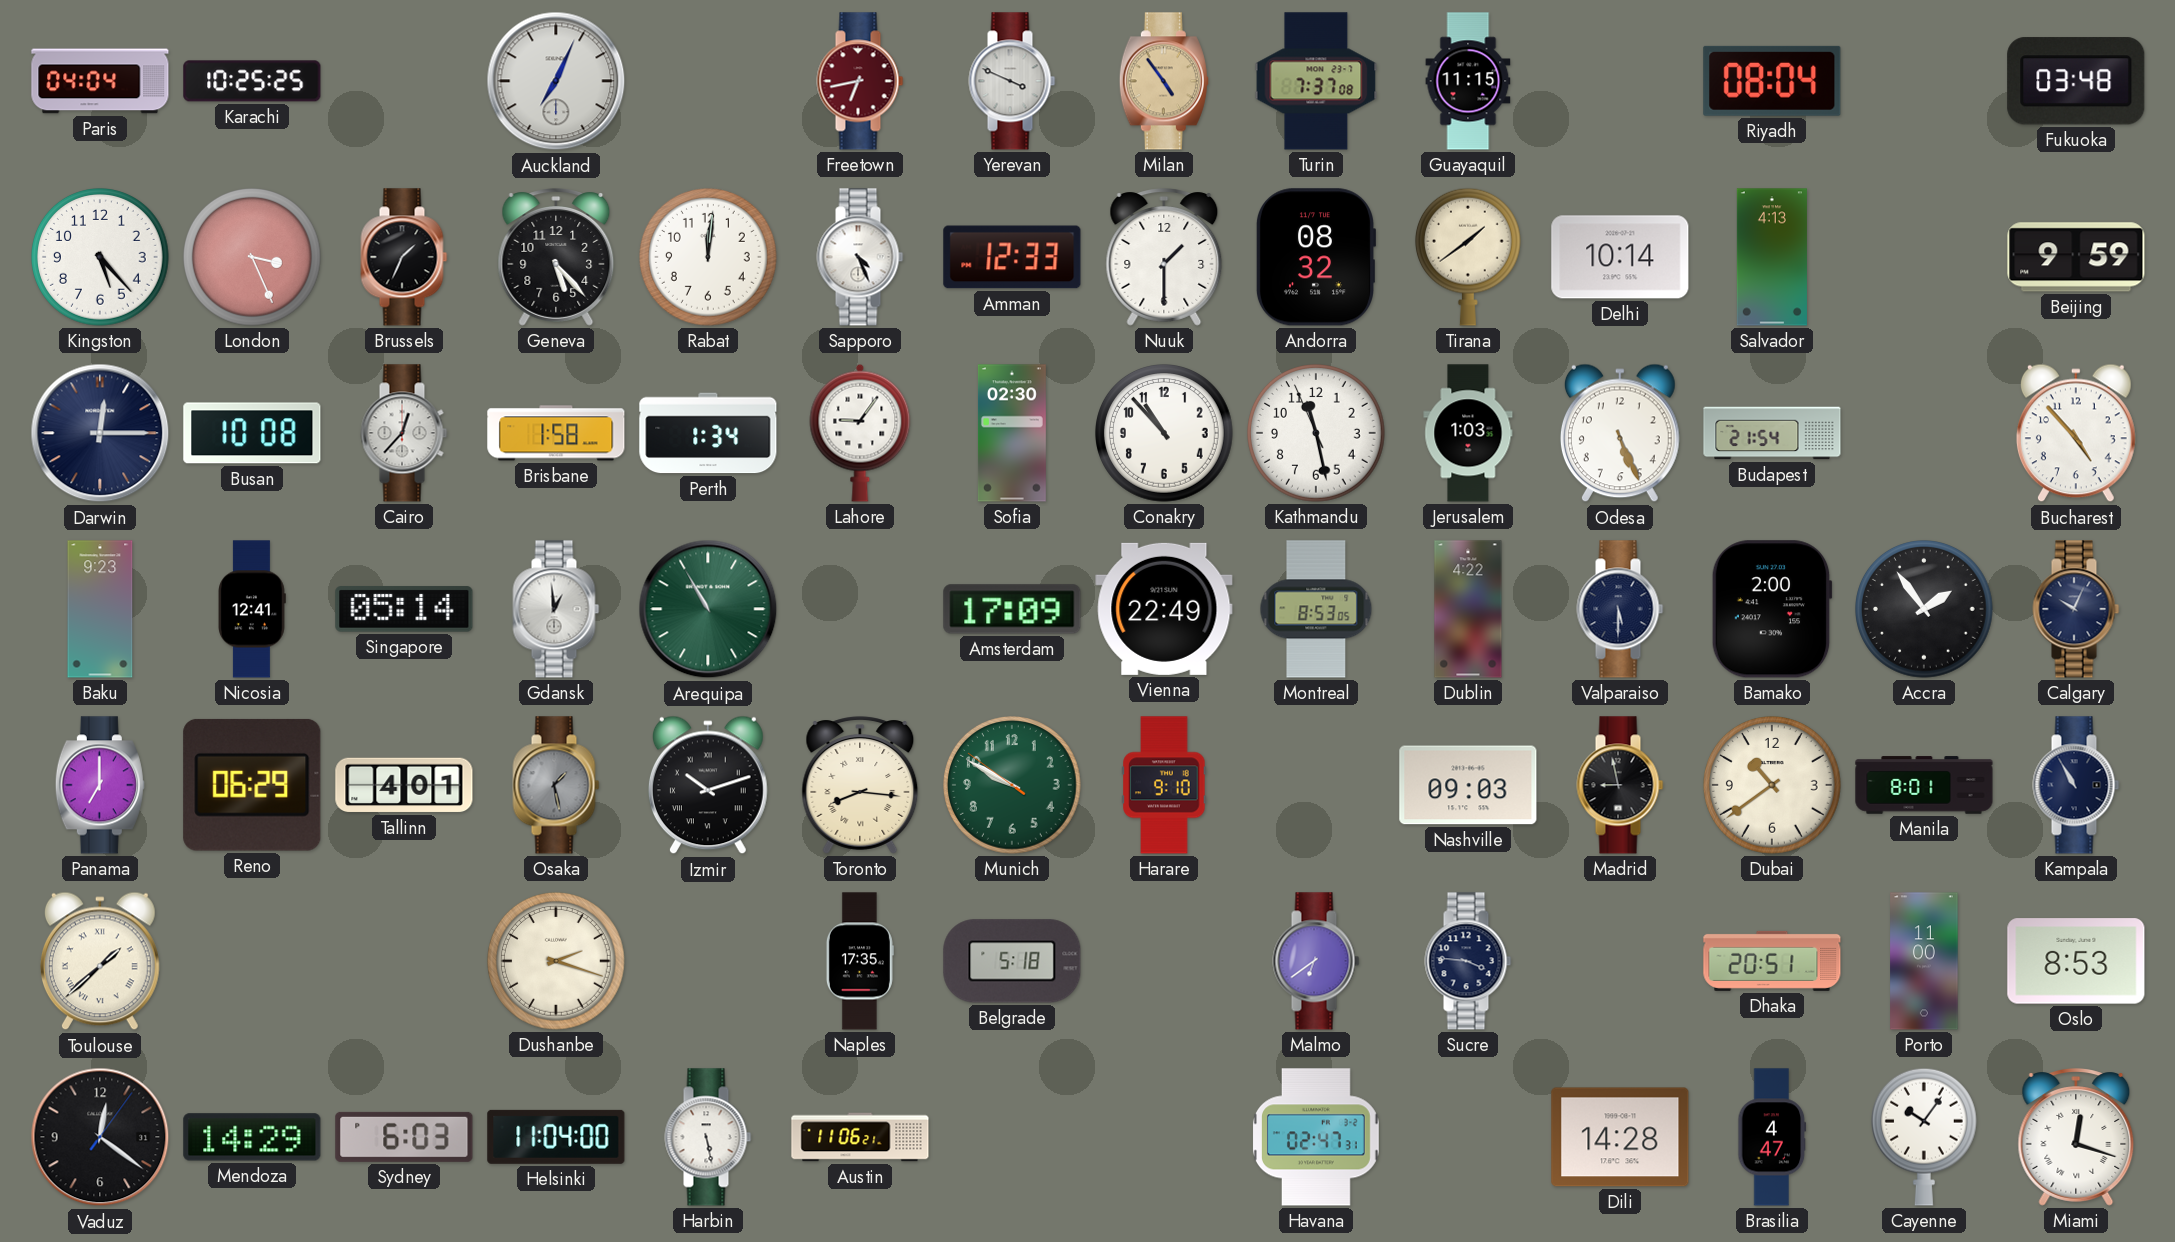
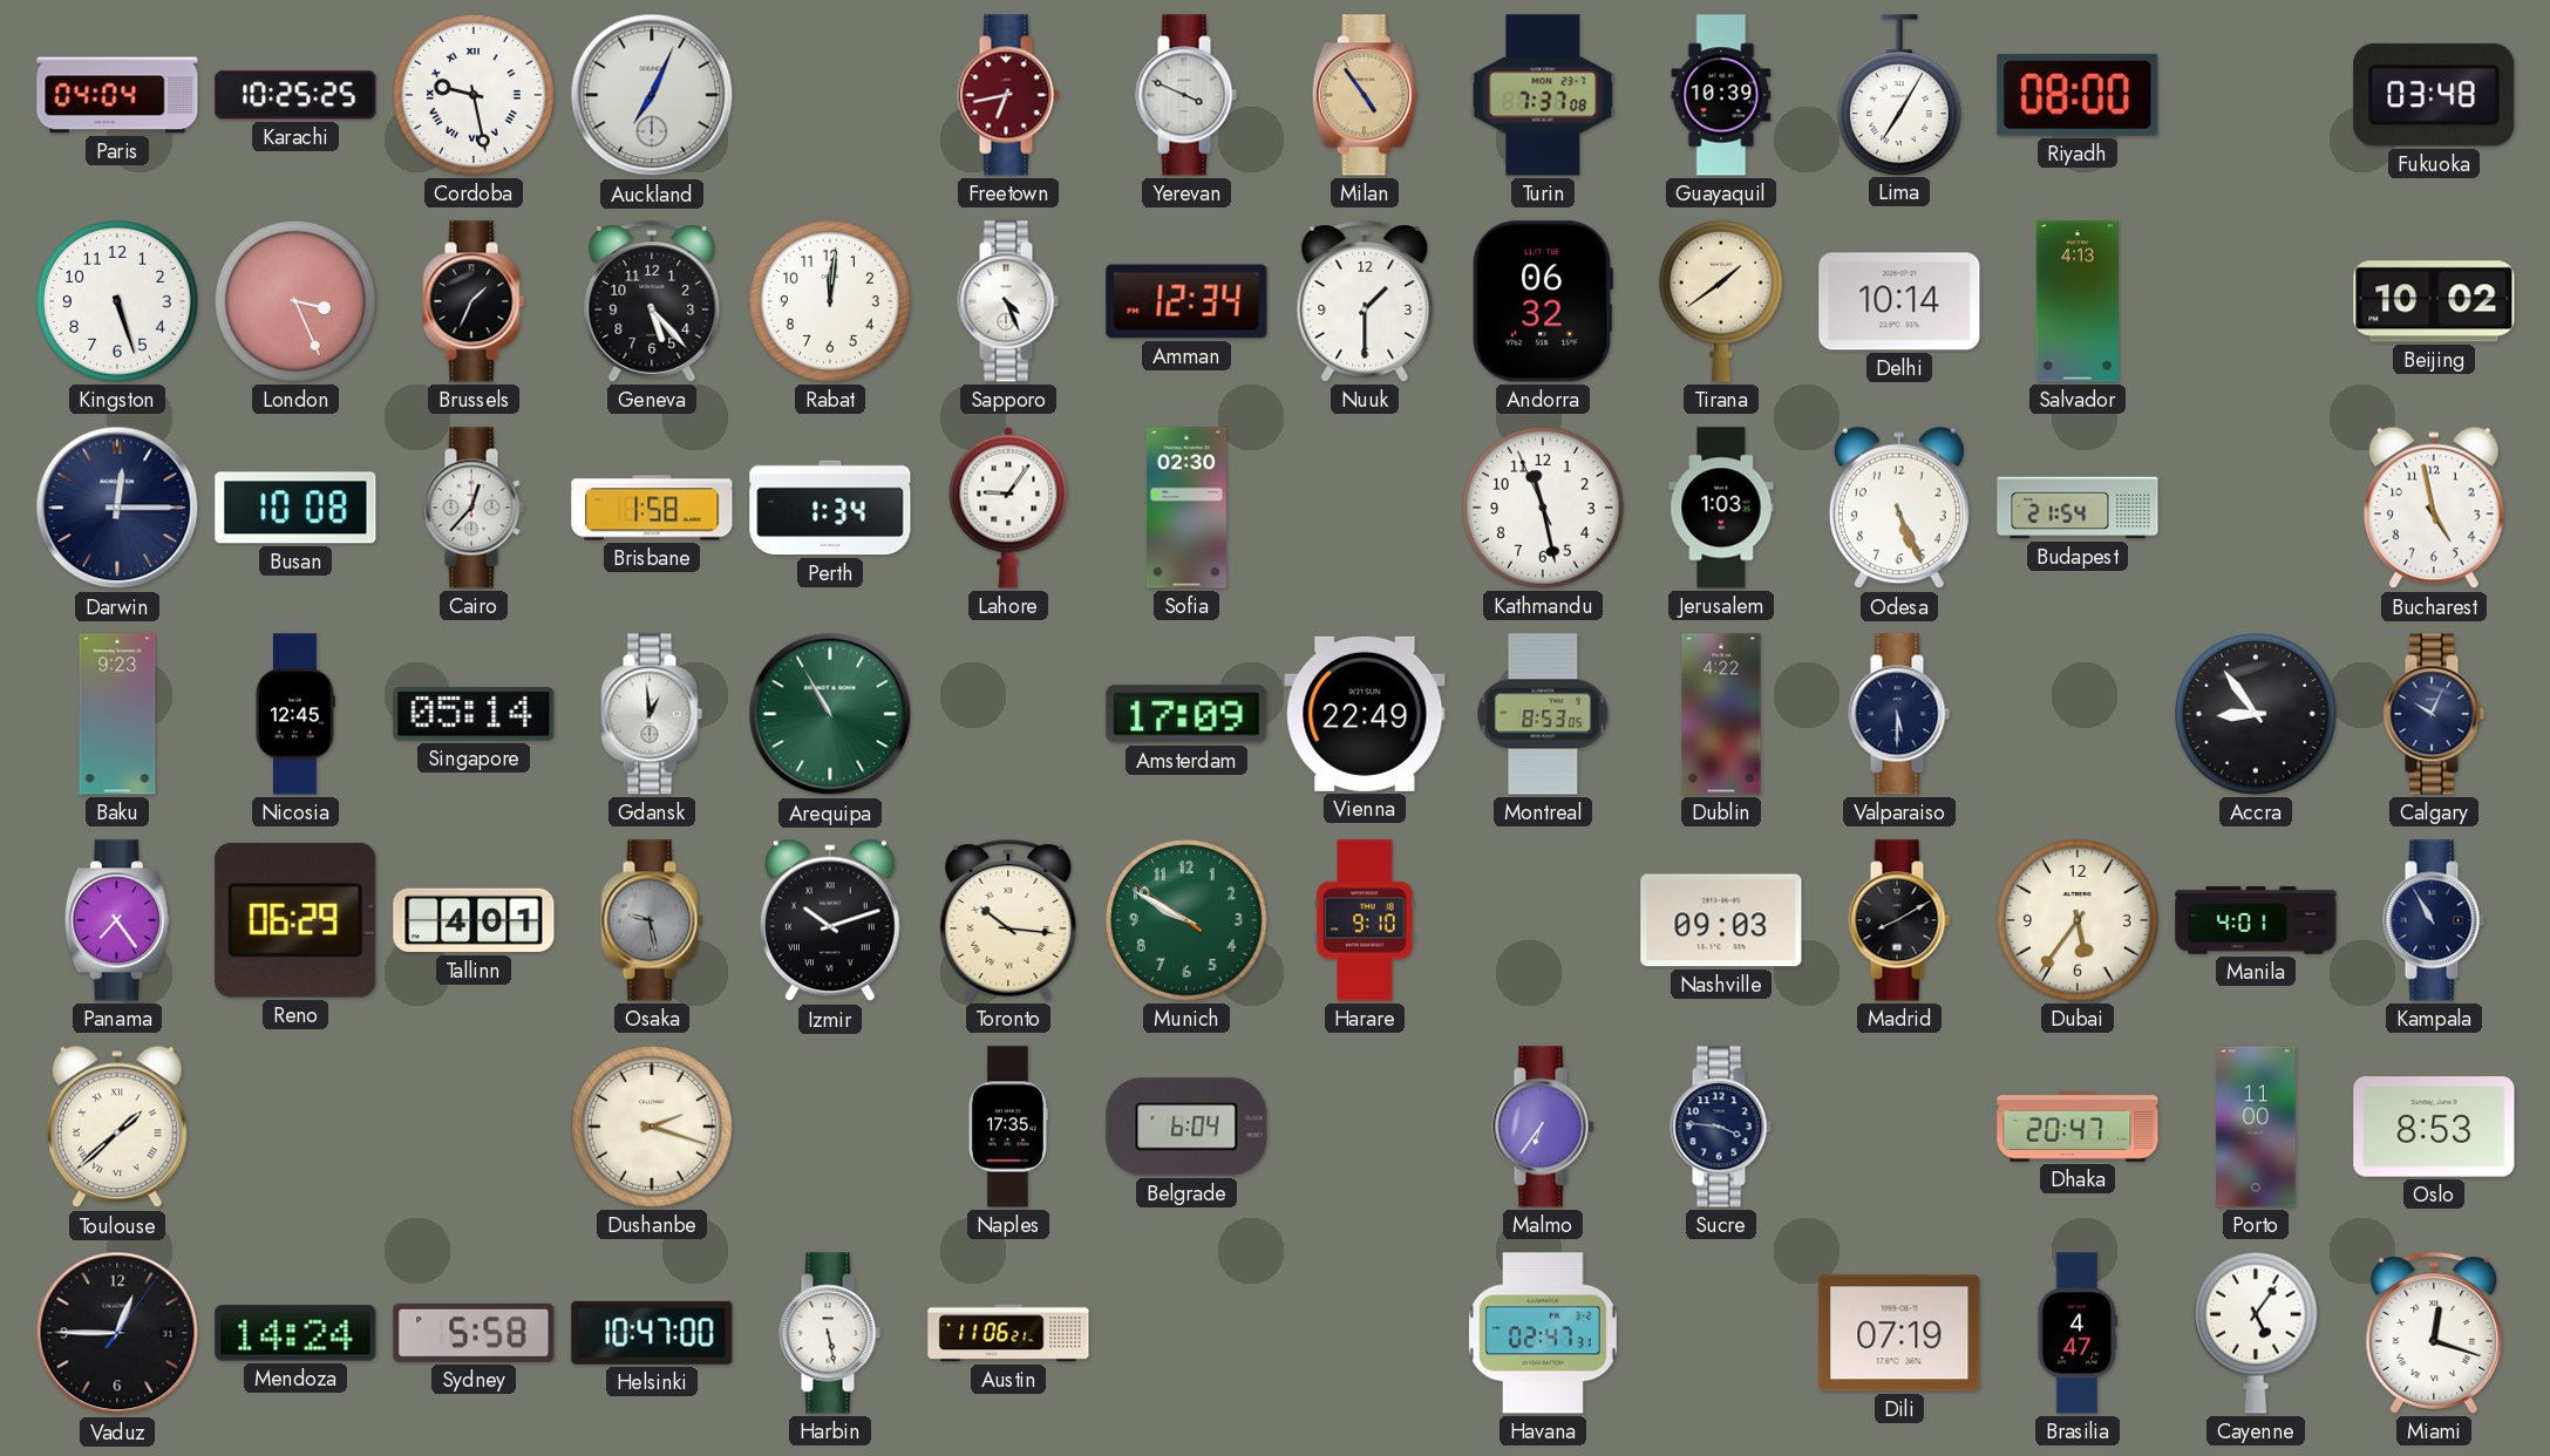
Cordoba: none -> 9:28 (475, 96)
Guayaquil: 11:15 -> 10:39 (1721, 95)
Lima: none -> 7:05 (1899, 95)
Riyadh: 08:04 -> 08:00 (2078, 95)
Kingston: 5:23 -> 5:27 (118, 302)
Amman: 12:33 -> 12:34 (1186, 301)
Andorra: 08:32 -> 06:32 (1542, 301)
Beijing: 9:59 -> 10:02 (2434, 301)
Conakry: 10:53 -> none (1165, 434)
Bucharest: 4:53 -> 4:58 (2434, 508)
Nicosia: 12:41 -> 12:45 (295, 714)
Bamako: 2:00 -> none (1772, 609)
Accra: 1:54 -> 8:54 (2257, 715)
Panama: 7:00 -> 7:24 (117, 920)
Osaka: 1:28 -> 9:28 (652, 920)
Toronto: 8:16 -> 10:16 (1008, 920)
Madrid: 8:58 -> 8:10 (1899, 920)
Dubai: 10:39 -> 5:36 (2079, 921)
Manila: 8:01 -> 4:01 (2256, 920)
Belgrade: 5:18 -> 6:04 (1186, 1127)
Malmo: 6:39 -> 6:36 (1543, 1127)
Dhaka: 20:51 -> 20:47 (2078, 1127)
Vaduz: 12:21 -> 12:45 (117, 1333)
Mendoza: 14:29 -> 14:24 (295, 1333)
Sydney: 6:03 -> 5:58 (474, 1333)
Helsinki: 11:04 -> 10:47 (652, 1333)
Dili: 14:28 -> 07:19 (1899, 1333)
Cayenne: 10:06 -> 5:06 (2256, 1333)
